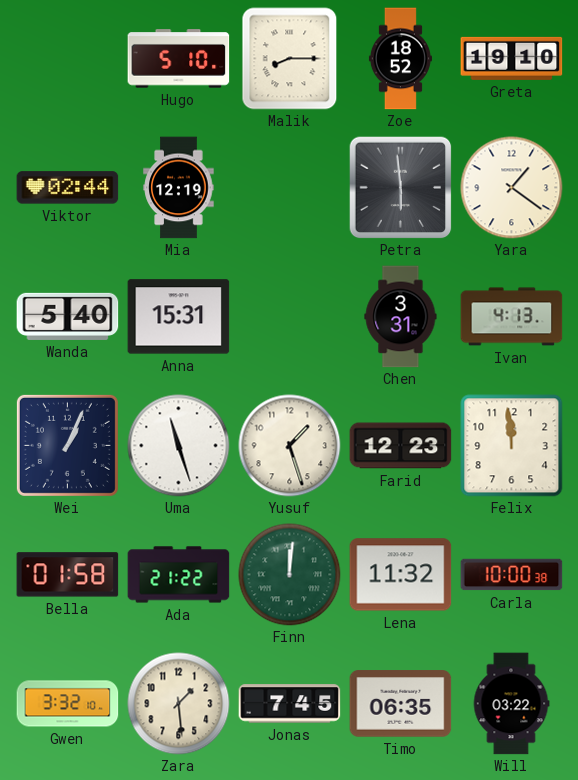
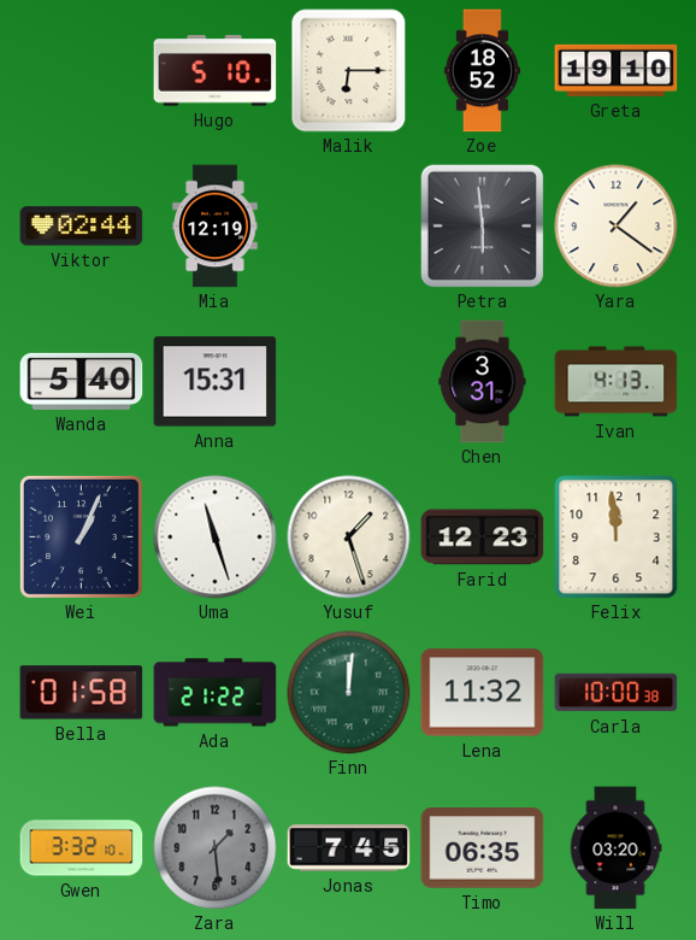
Malik: 8:15 -> 6:15 (349, 71)
Zara dial: cream -> grey (216, 848)
Will: 03:22 -> 03:20 (615, 848)
